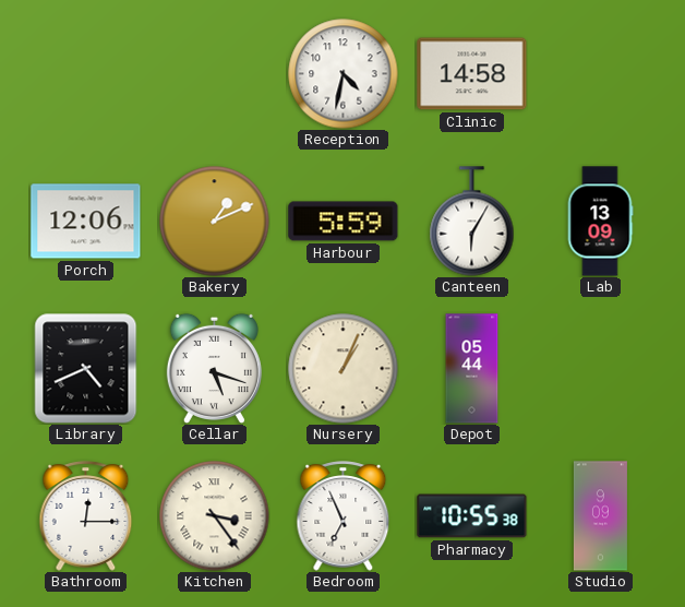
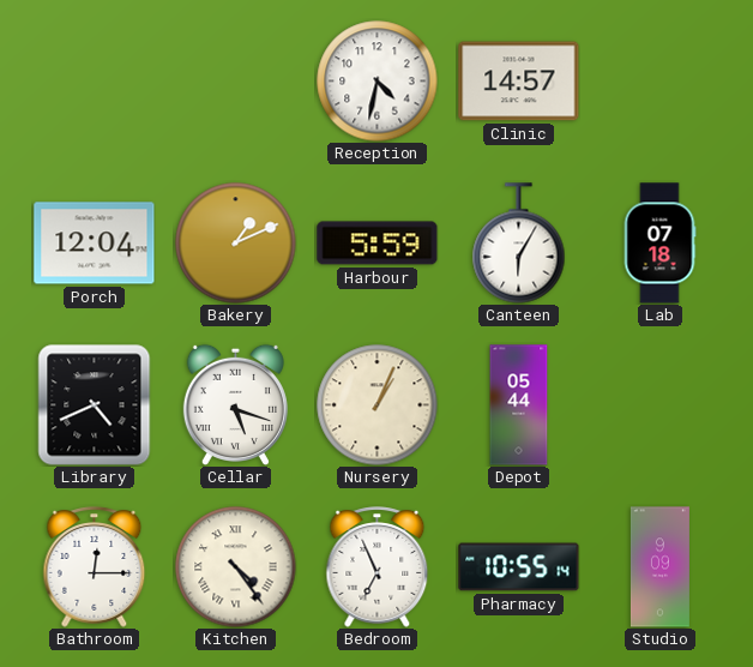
Clinic: 14:58 -> 14:57 (519, 82)
Porch: 12:06 -> 12:04 (95, 244)
Lab: 13:09 -> 07:18 (659, 244)
Kitchen: 3:24 -> 4:24 (236, 567)
Pharmacy: 10:55:38 -> 10:55:14 (519, 567)
